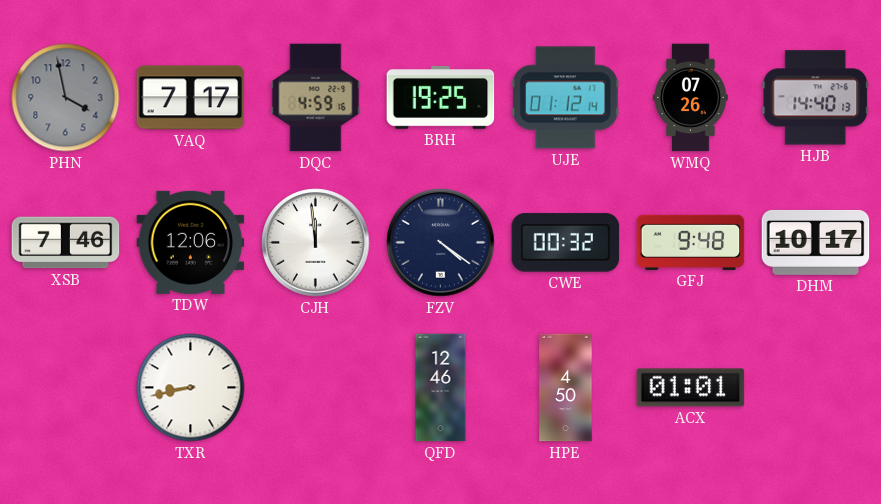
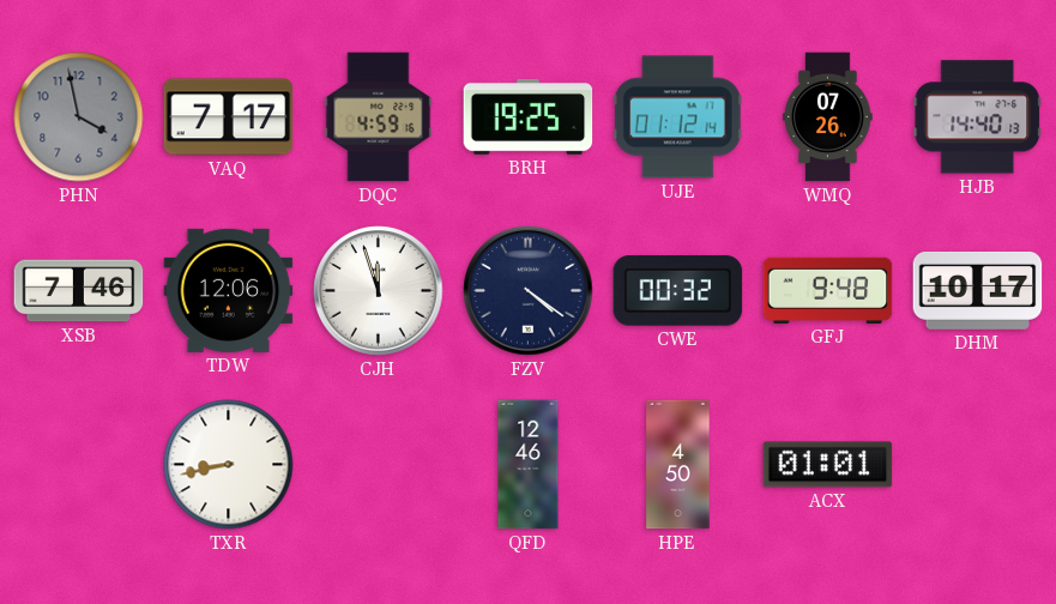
CJH: 11:59 -> 11:57 (379, 291)
